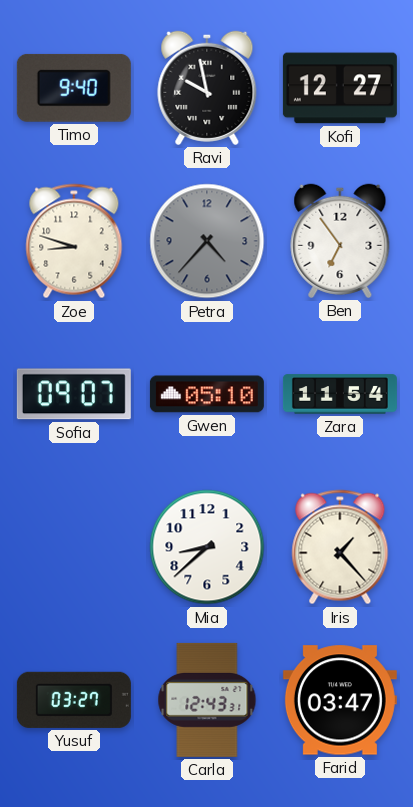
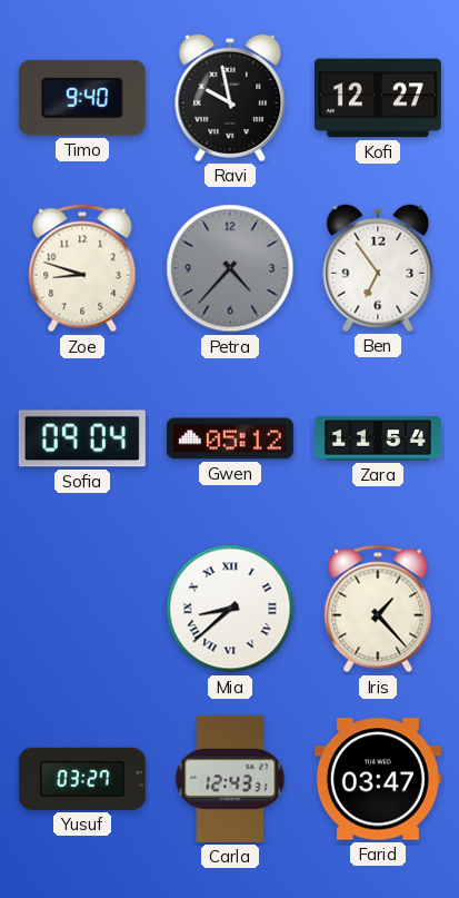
Sofia: 09:07 -> 09:04 (82, 438)
Gwen: 05:10 -> 05:12 (230, 438)
Mia numerals: Arabic -> Roman (230, 609)
